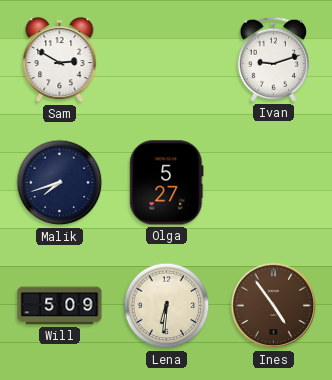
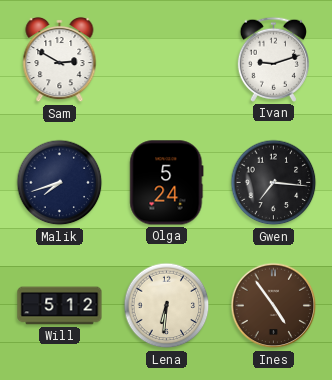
Olga: 5:27 -> 5:24 (167, 183)
Gwen: none -> 7:16 (274, 183)
Will: 5:09 -> 5:12 (60, 306)
